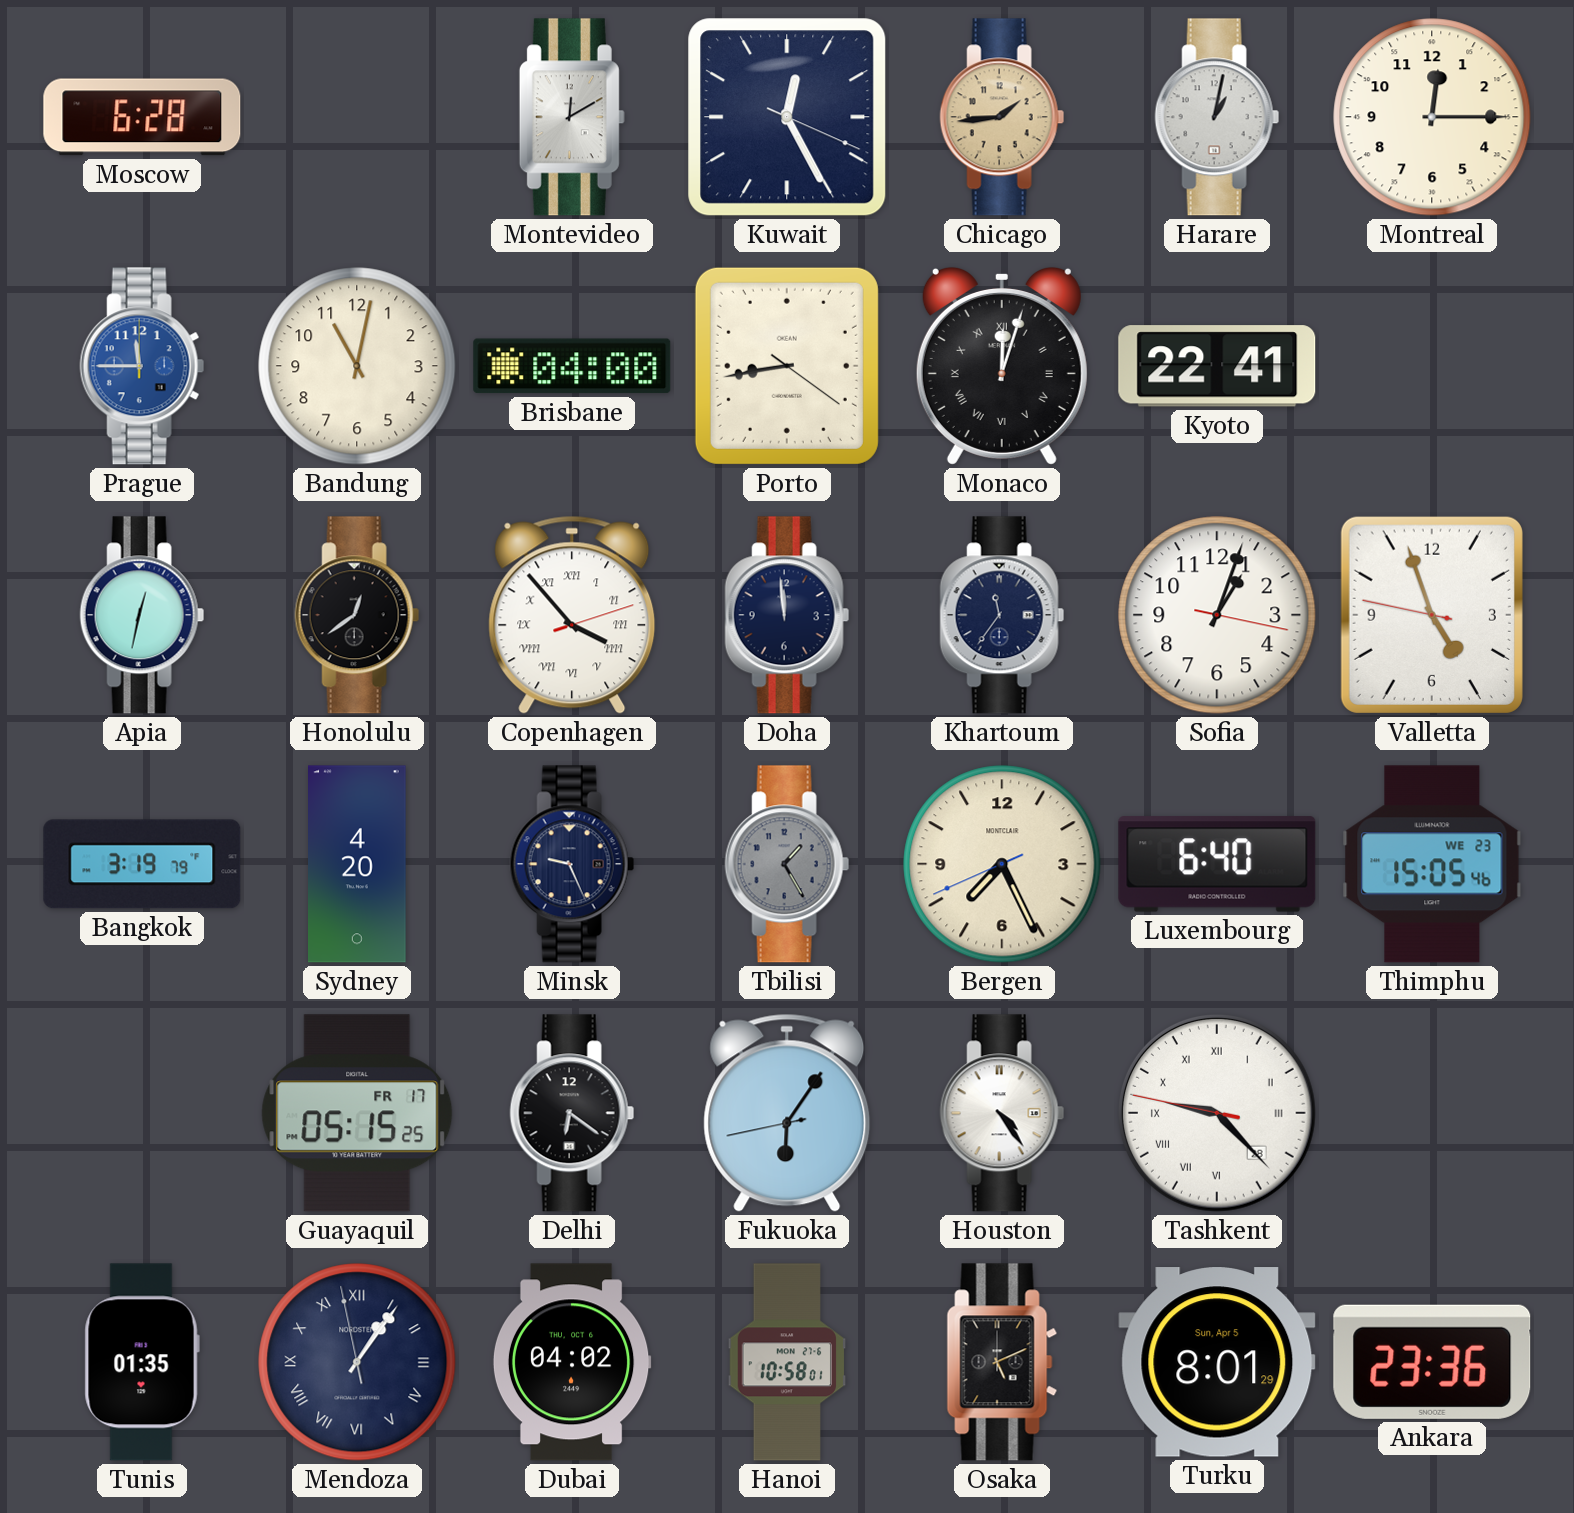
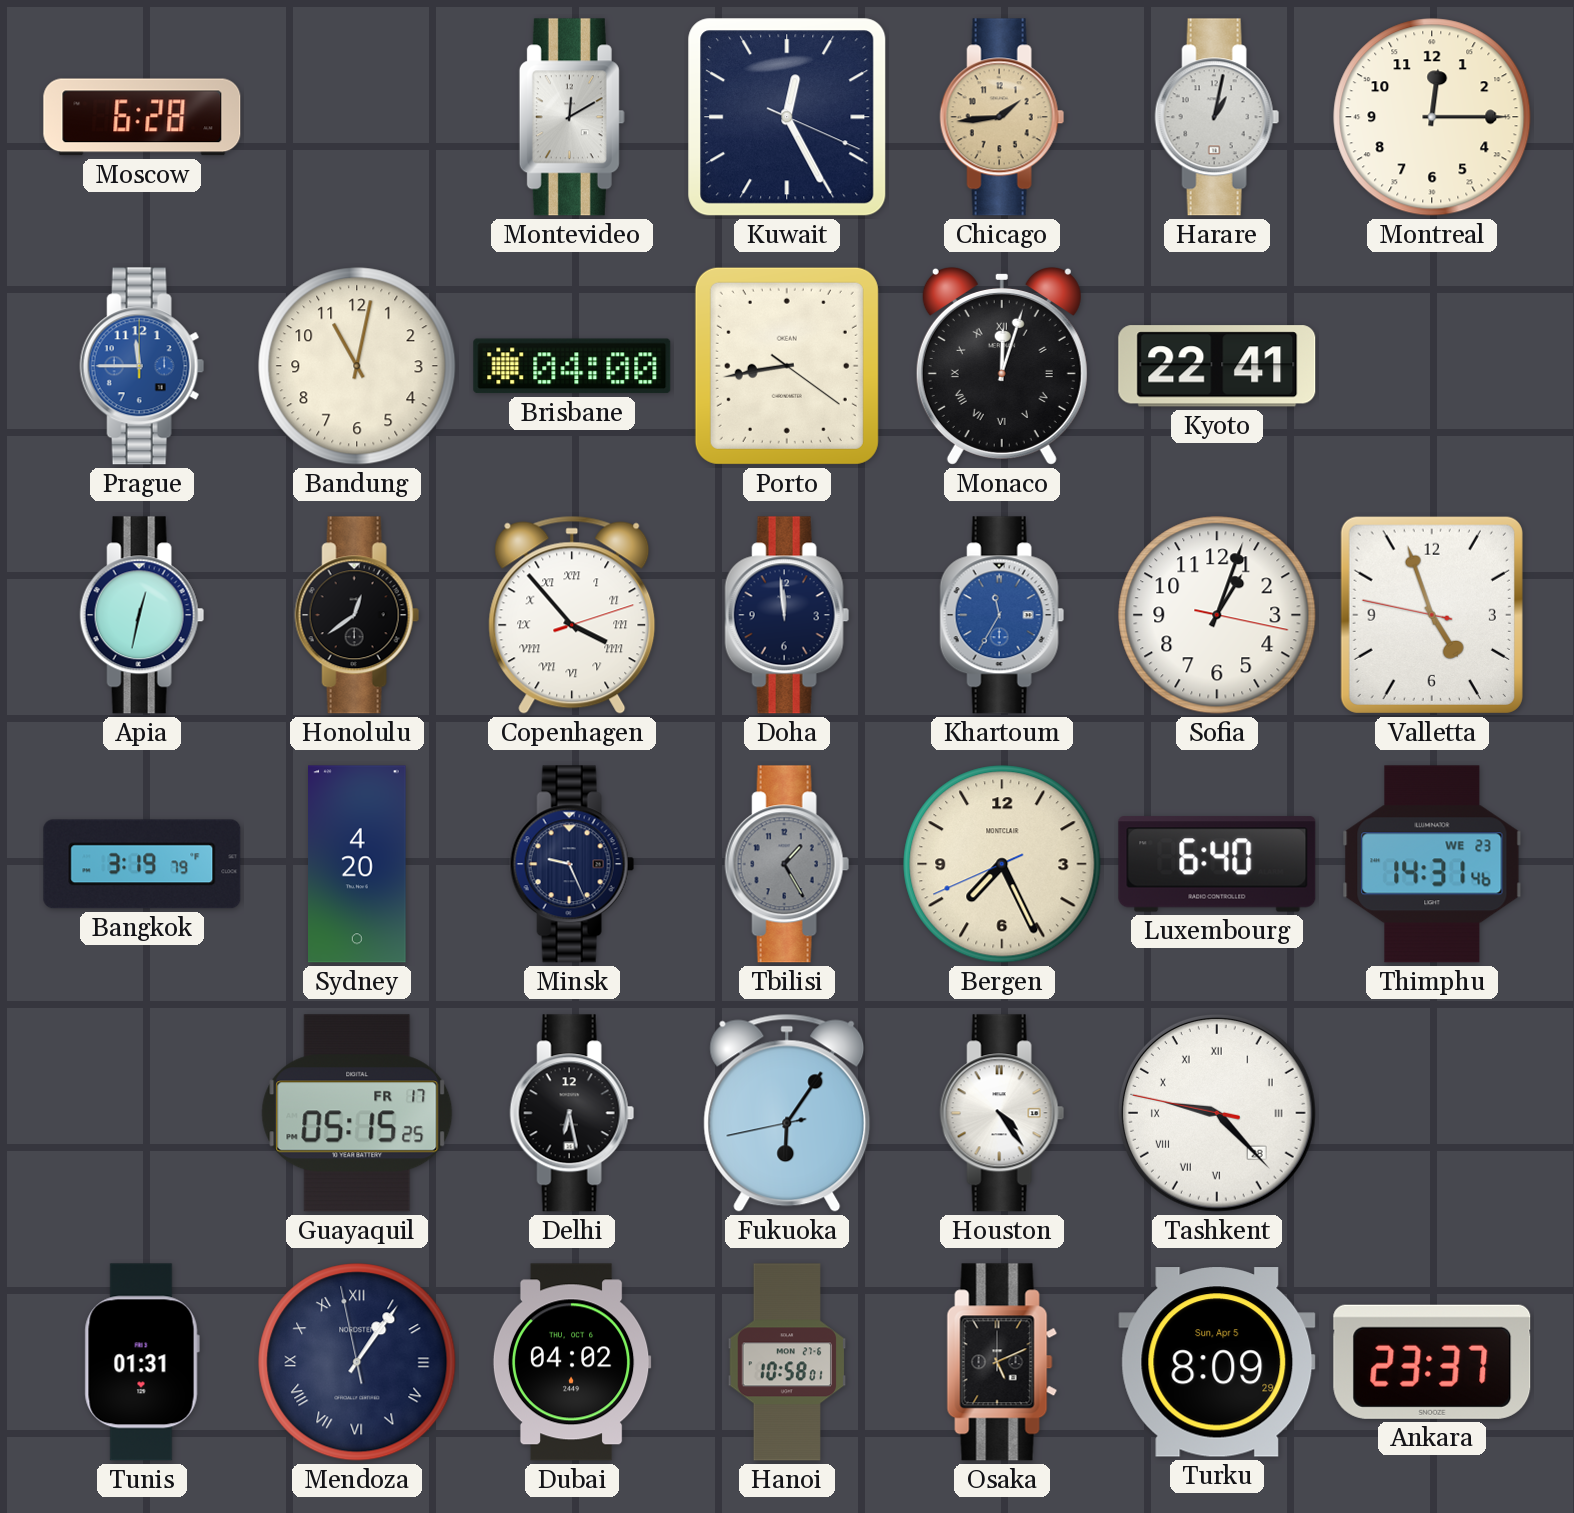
Khartoum: 11:36 -> 11:35 (1002, 615)
Khartoum dial: navy -> blue (1002, 615)
Thimphu: 15:05 -> 14:31 (1432, 864)
Delhi: 6:21 -> 6:28 (572, 1113)
Tunis: 01:35 -> 01:31 (142, 1362)
Turku: 8:01 -> 8:09 (1217, 1362)
Ankara: 23:36 -> 23:37 (1432, 1362)
